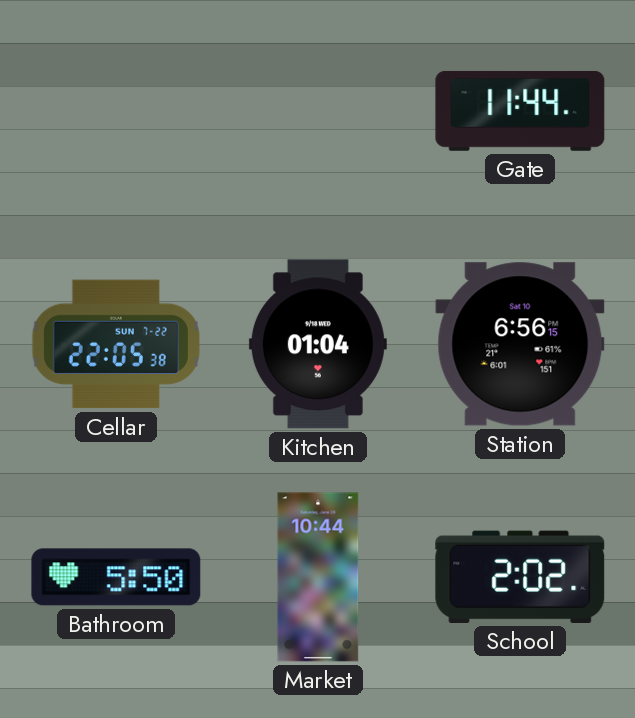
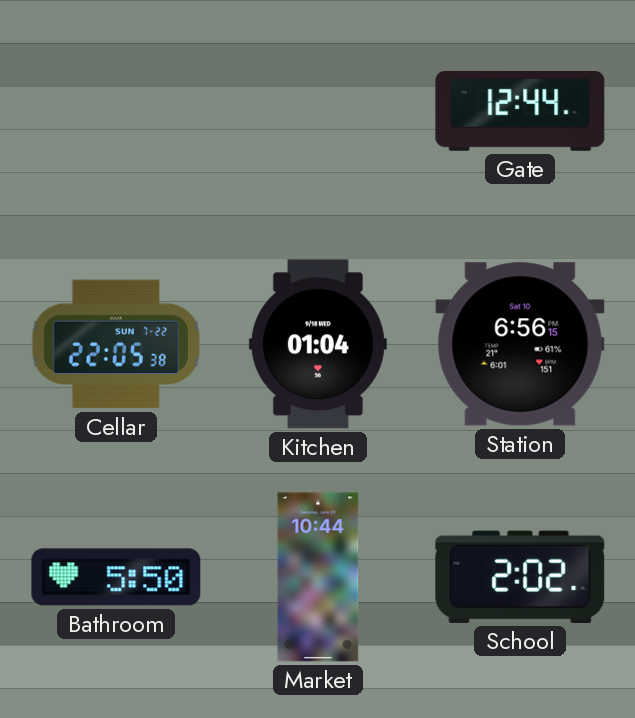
Gate: 11:44 -> 12:44 (520, 111)
